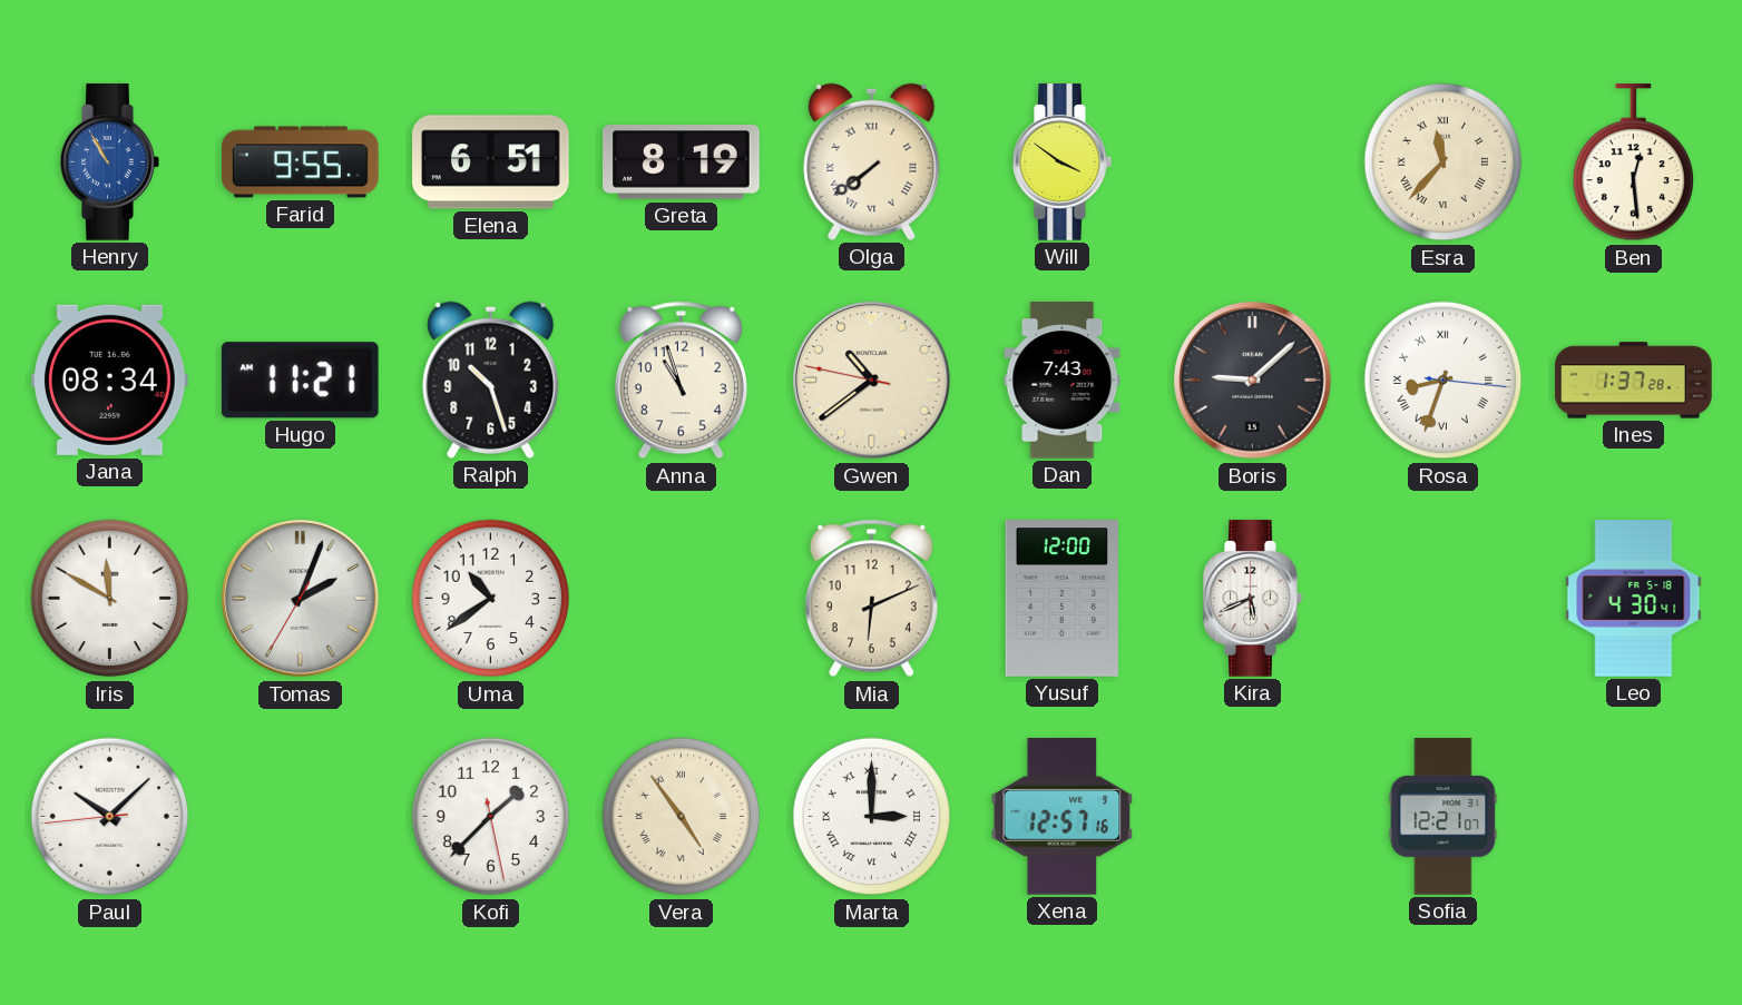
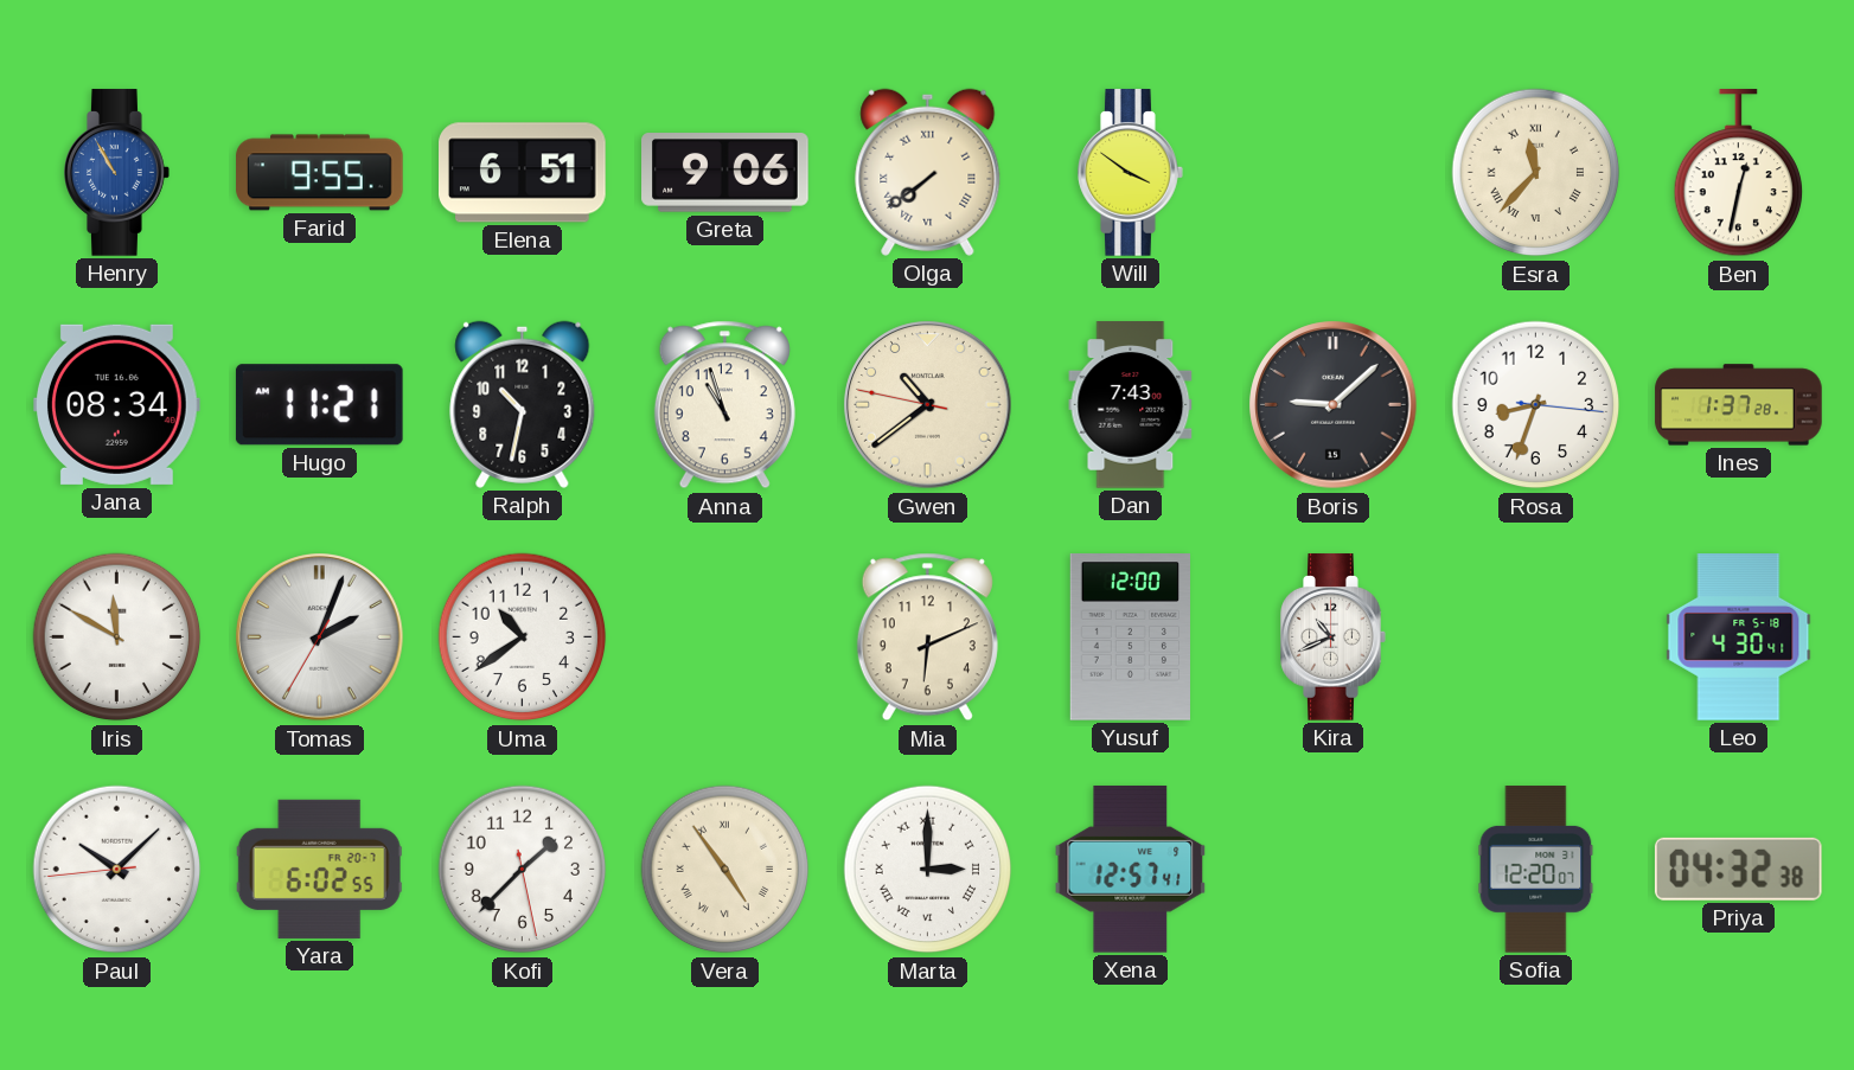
Greta: 8:19 -> 9:06 (725, 173)
Ben: 12:29 -> 12:32 (1738, 173)
Ralph: 10:27 -> 10:32 (523, 404)
Rosa numerals: Roman -> Arabic (1536, 405)
Kira: 5:41 -> 10:41 (1334, 637)
Yara: none -> 6:02 (319, 869)
Xena: 12:57:16 -> 12:57:41 (1131, 870)
Sofia: 12:21 -> 12:20 (1536, 870)
Priya: none -> 04:32 (1738, 869)
